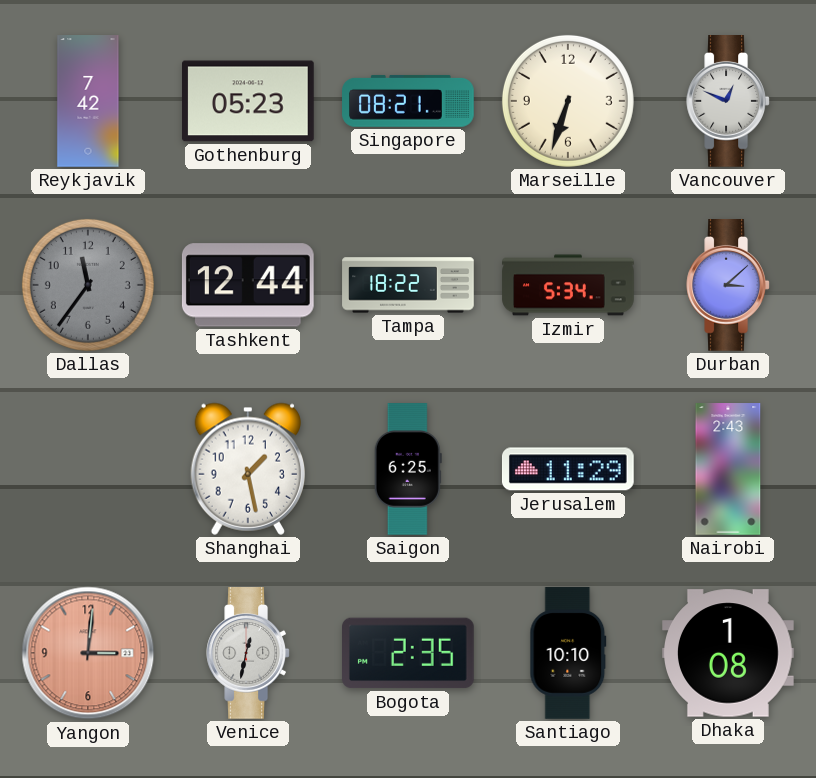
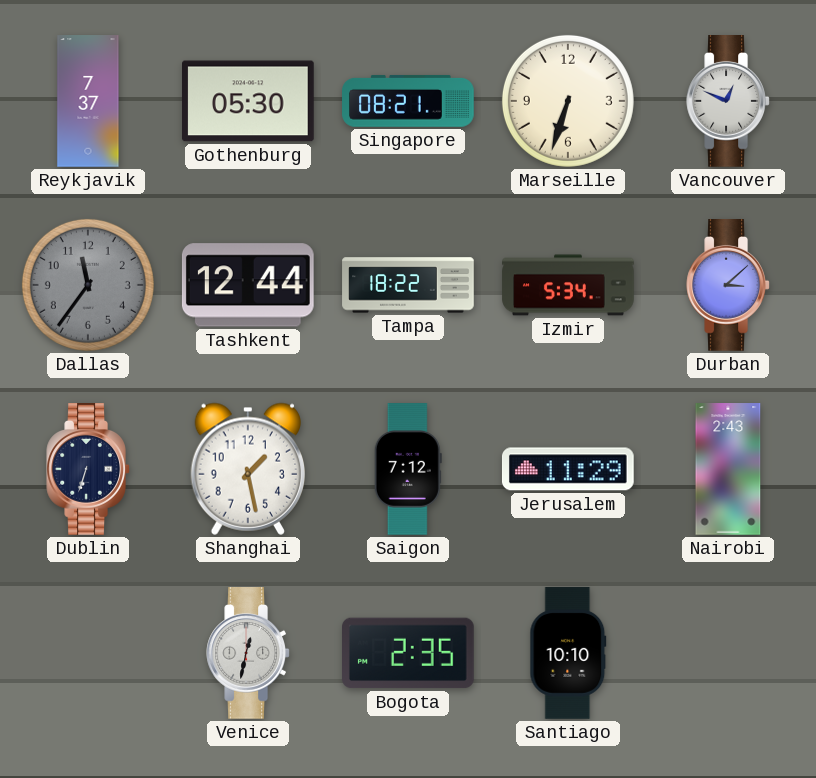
Reykjavik: 7:42 -> 7:37 (88, 101)
Gothenburg: 05:23 -> 05:30 (249, 101)
Dublin: none -> 6:33 (88, 470)
Saigon: 6:25 -> 7:12 (408, 469)
Yangon: 3:01 -> none (88, 653)
Dhaka: 1:08 -> none (729, 653)
